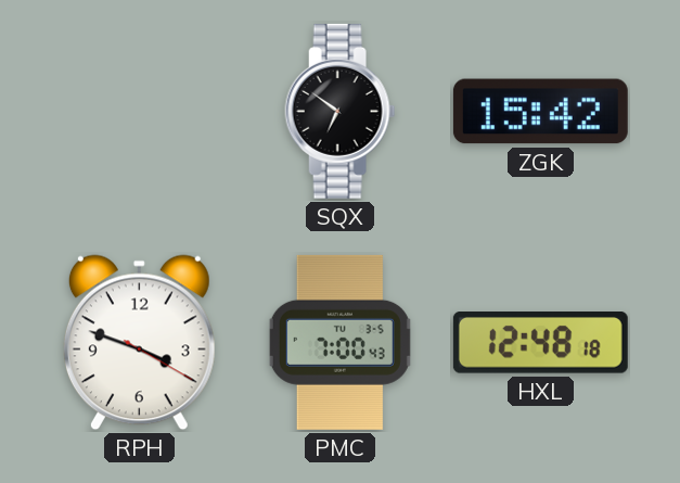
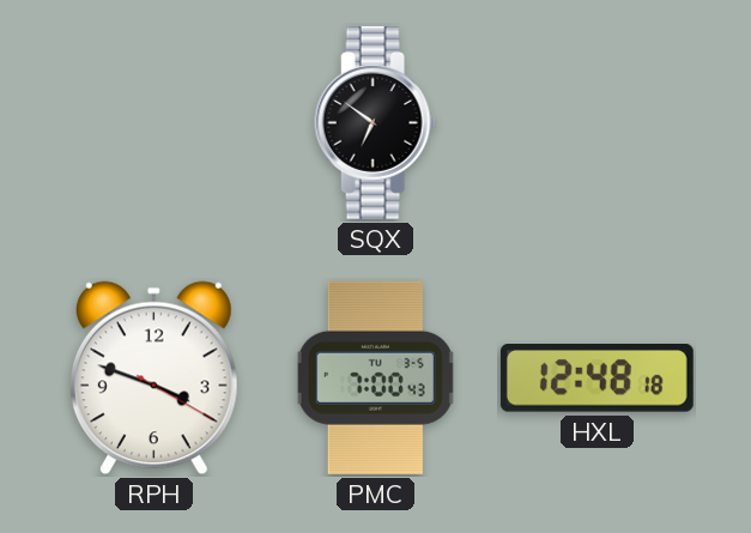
ZGK: 15:42 -> none (540, 112)
